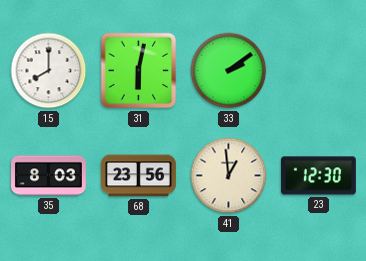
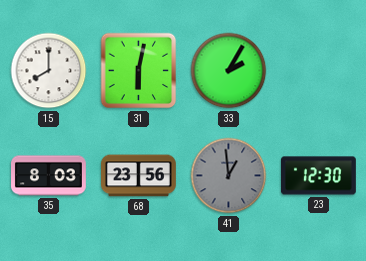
33: 2:09 -> 2:05 (229, 71)
41 dial: cream -> grey (229, 176)
